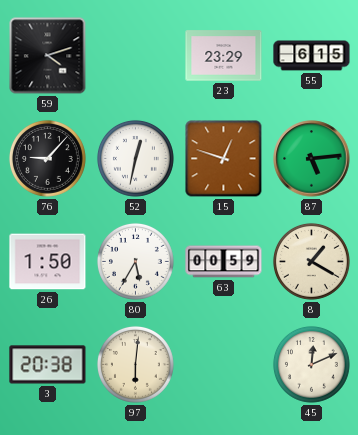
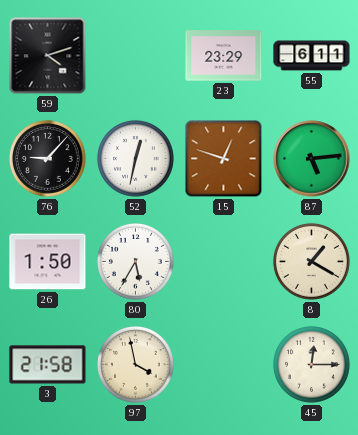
55: 6:15 -> 6:11 (312, 56)
63: 00:59 -> none (224, 262)
3: 20:38 -> 21:58 (48, 365)
97: 6:01 -> 3:58 (135, 364)
45: 12:11 -> 12:15 (311, 364)
